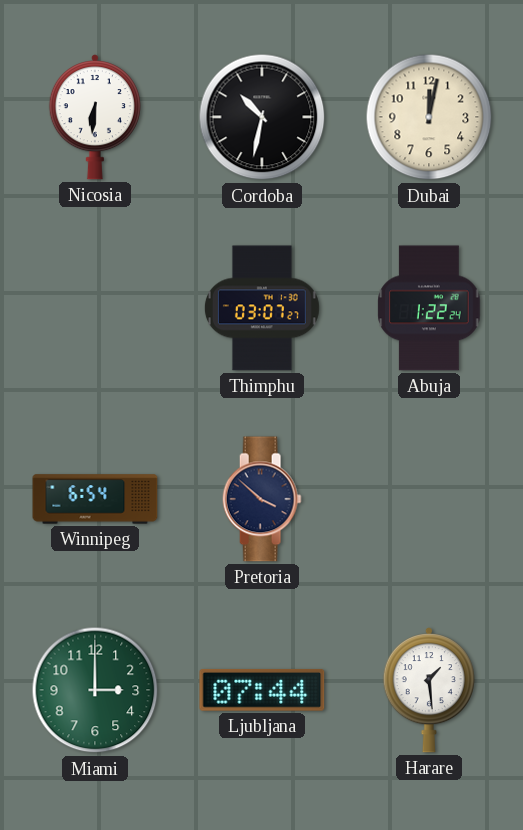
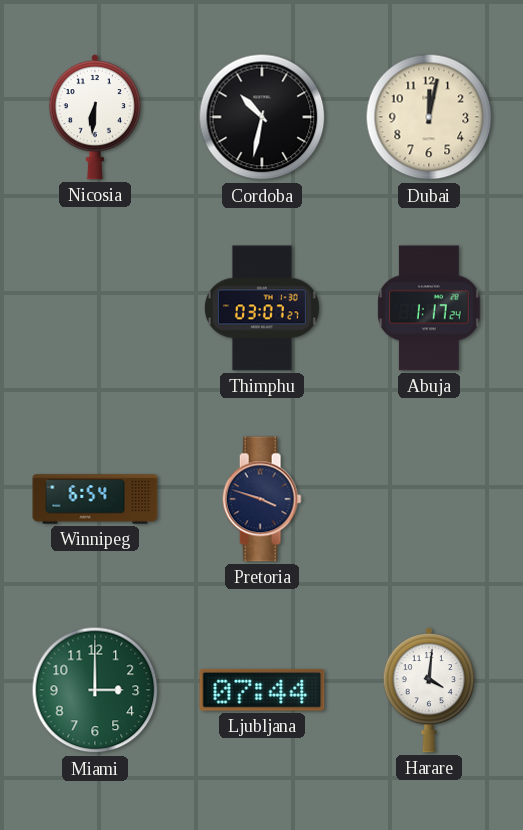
Abuja: 1:22 -> 1:17 (429, 308)
Pretoria: 3:52 -> 3:48 (262, 499)
Harare: 1:29 -> 4:01 (429, 690)
